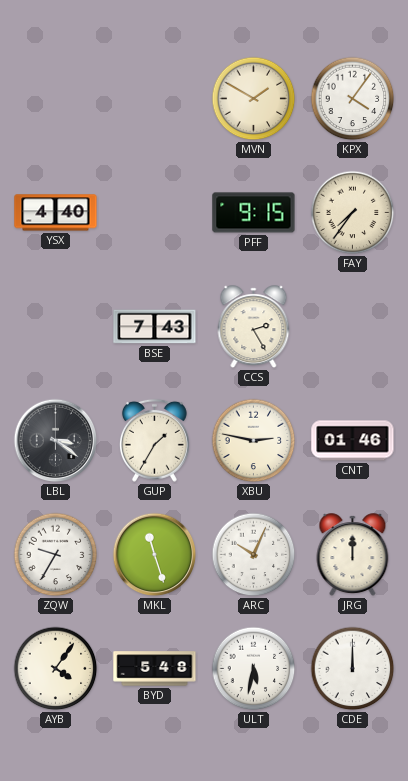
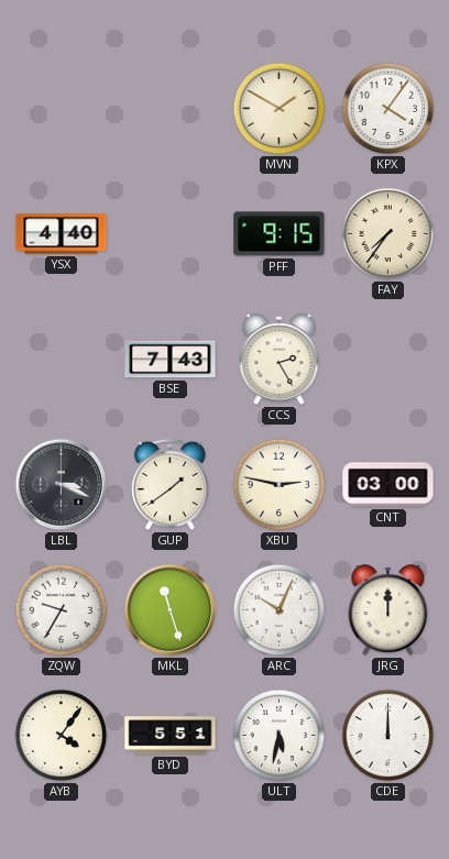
LBL: 3:21 -> 3:19 (62, 485)
GUP: 1:35 -> 1:39 (169, 484)
CNT: 01:46 -> 03:00 (388, 485)
BYD: 5:48 -> 5:51 (171, 736)
